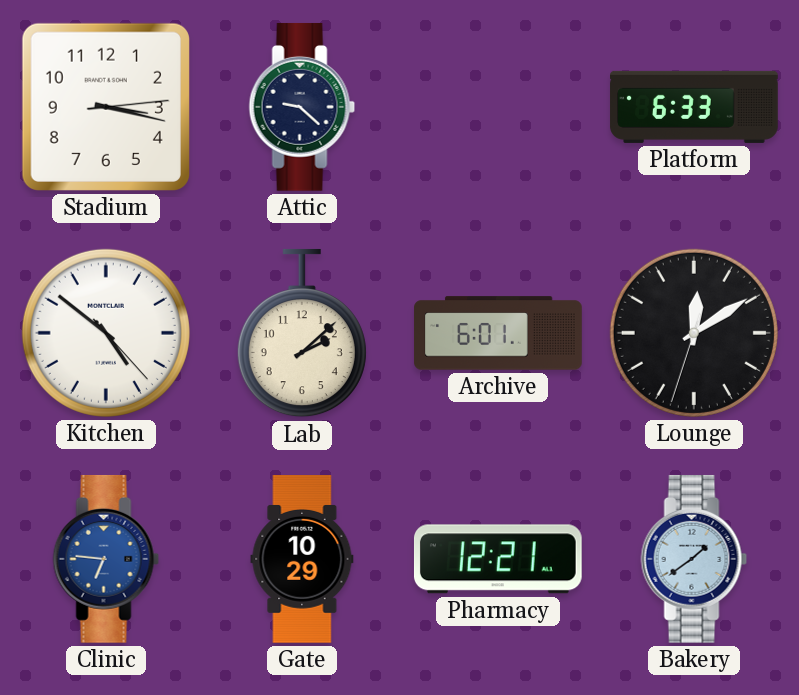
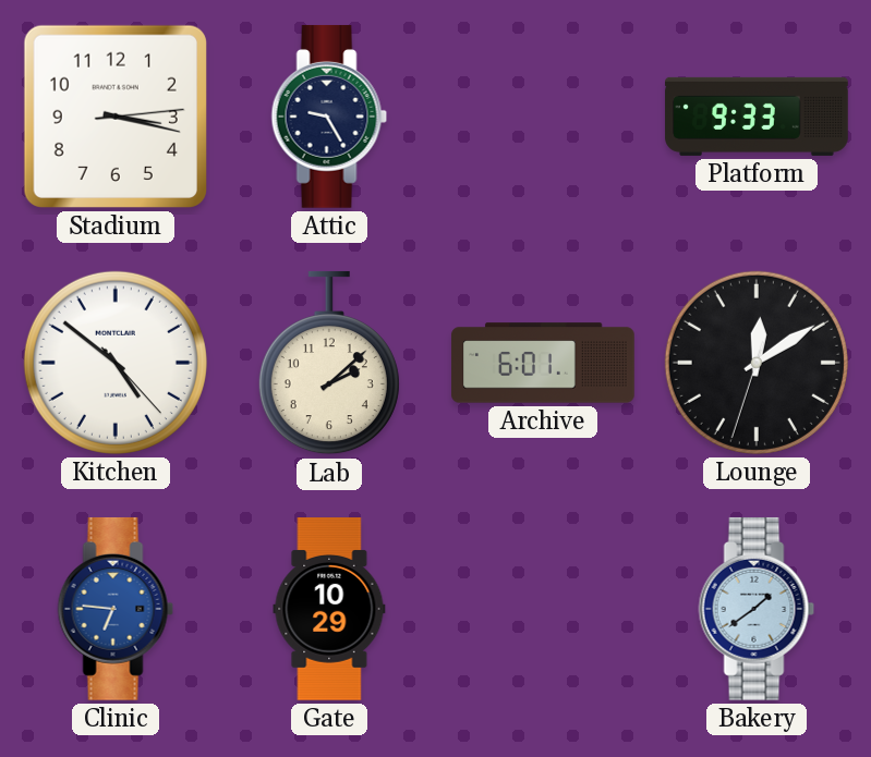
Attic: 9:22 -> 9:25 (329, 117)
Platform: 6:33 -> 9:33 (757, 117)
Pharmacy: 12:21 -> none (498, 559)
